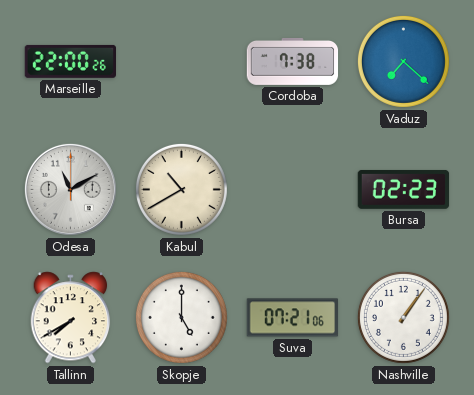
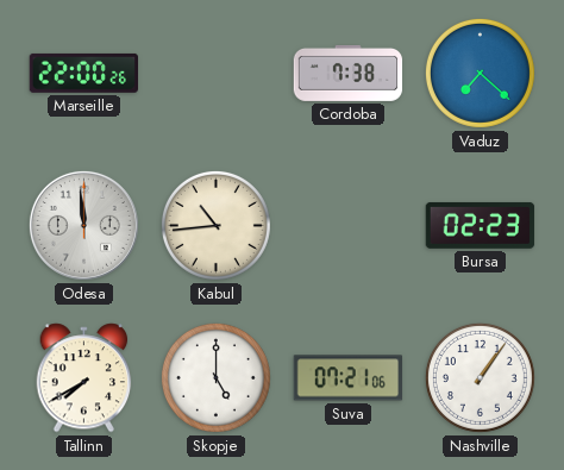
Odesa: 11:10 -> 11:59 (83, 225)
Kabul: 10:40 -> 10:44 (215, 225)
